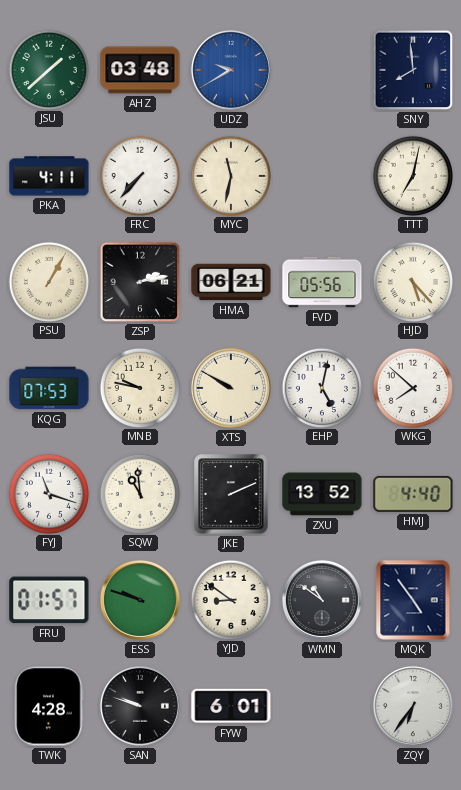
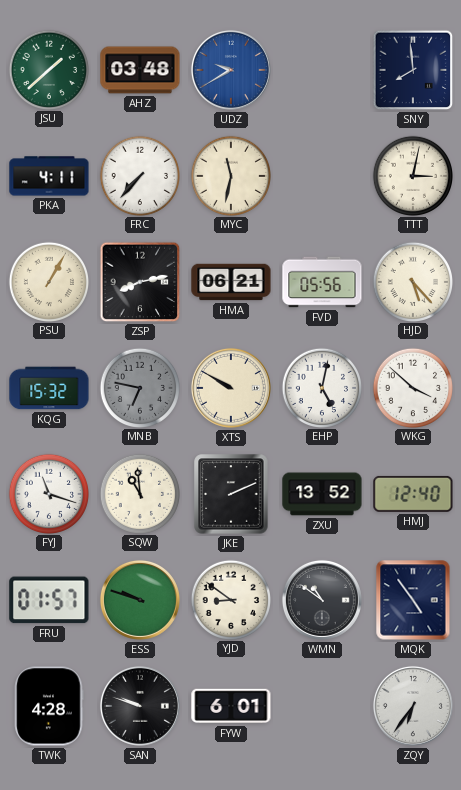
TTT: 7:02 -> 3:02 (412, 175)
ZSP: 2:13 -> 8:13 (140, 282)
KQG: 07:53 -> 15:32 (49, 388)
MNB: 9:47 -> 6:47 (139, 387)
MNB dial: cream -> grey (139, 387)
WKG: 7:52 -> 3:52 (412, 387)
HMJ: 4:40 -> 12:40 (413, 494)
